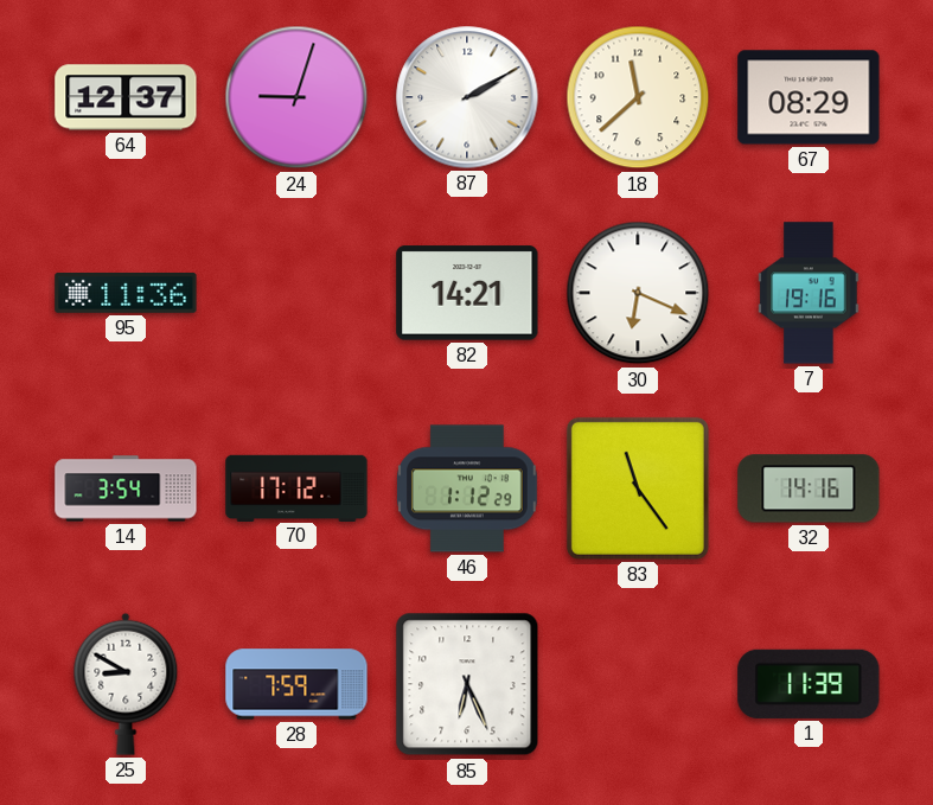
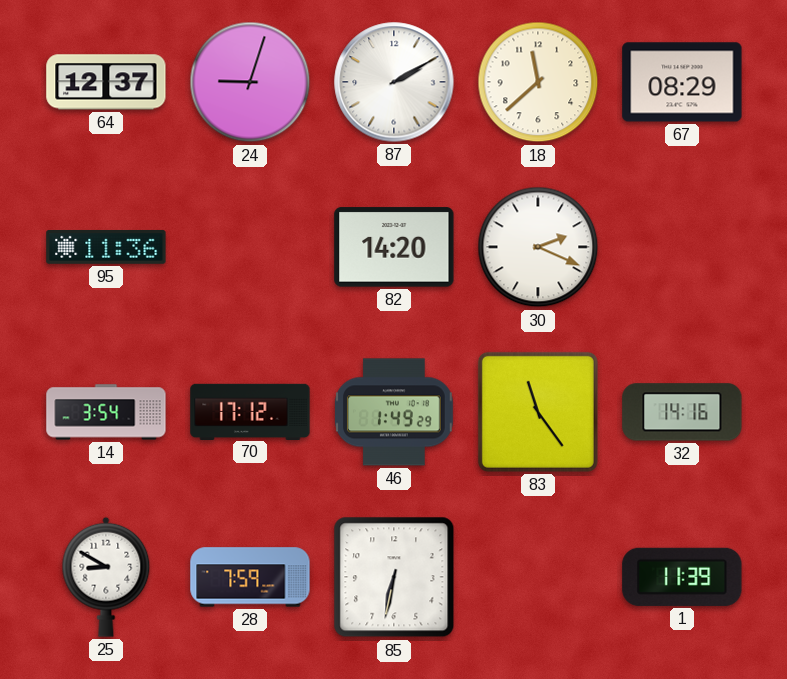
82: 14:21 -> 14:20 (394, 247)
30: 6:19 -> 2:19 (538, 247)
7: 19:16 -> none (809, 293)
46: 1:12 -> 1:49 (395, 412)
85: 6:26 -> 6:32 (394, 577)
